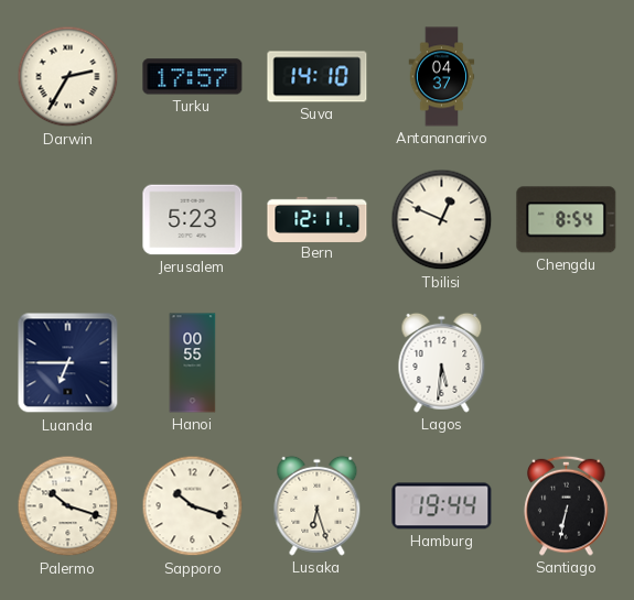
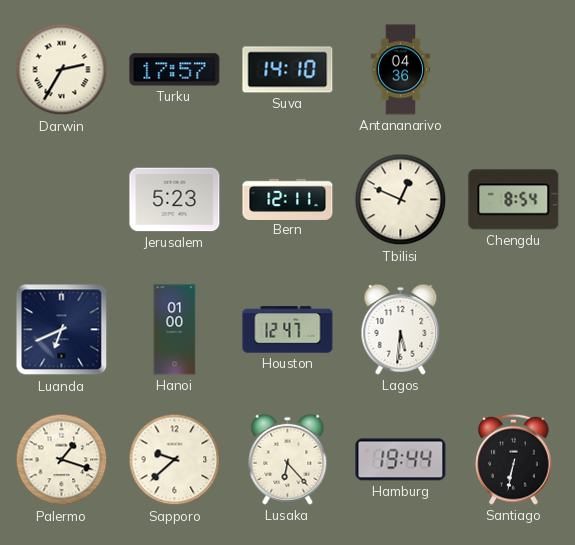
Antananarivo: 04:37 -> 04:36 (401, 70)
Luanda: 6:45 -> 6:41 (62, 330)
Hanoi: 00:55 -> 01:00 (175, 330)
Houston: none -> 12:47 (288, 330)
Palermo: 10:18 -> 1:18 (62, 460)
Sapporo: 10:18 -> 9:38 (175, 460)
Lusaka: 6:27 -> 6:23 (288, 459)
